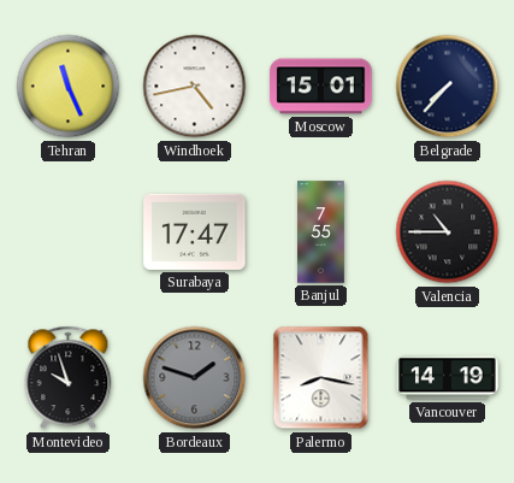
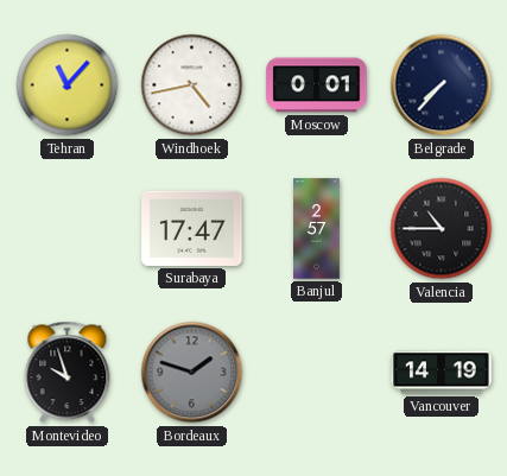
Tehran: 11:26 -> 11:07 (68, 85)
Moscow: 15:01 -> 0:01 (317, 85)
Banjul: 7:55 -> 2:57 (317, 229)
Palermo: 8:17 -> none (321, 378)
